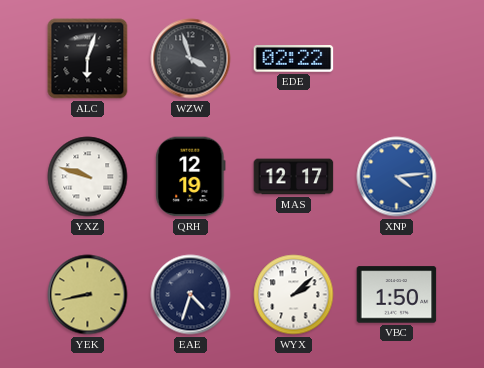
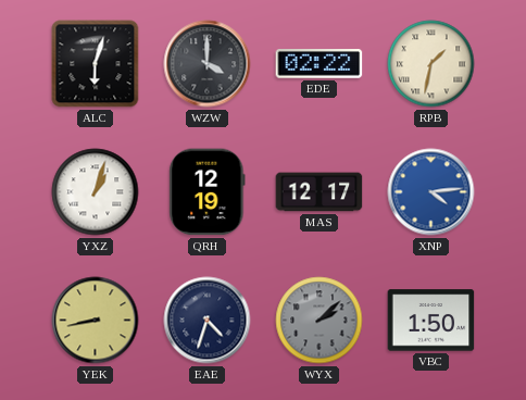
WZW: 3:57 -> 4:00 (208, 64)
RPB: none -> 1:32 (431, 64)
YXZ: 9:48 -> 1:03 (96, 192)
WYX dial: white -> grey (320, 321)
